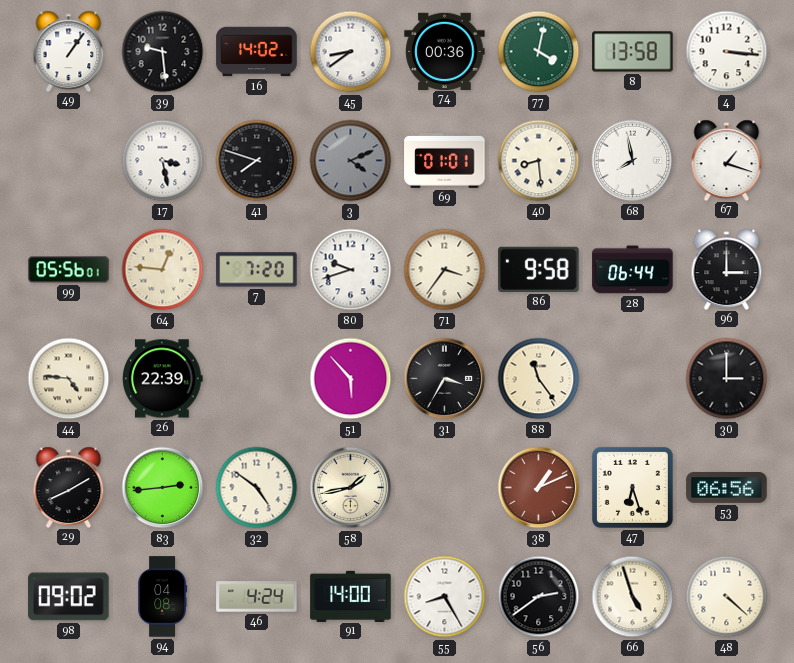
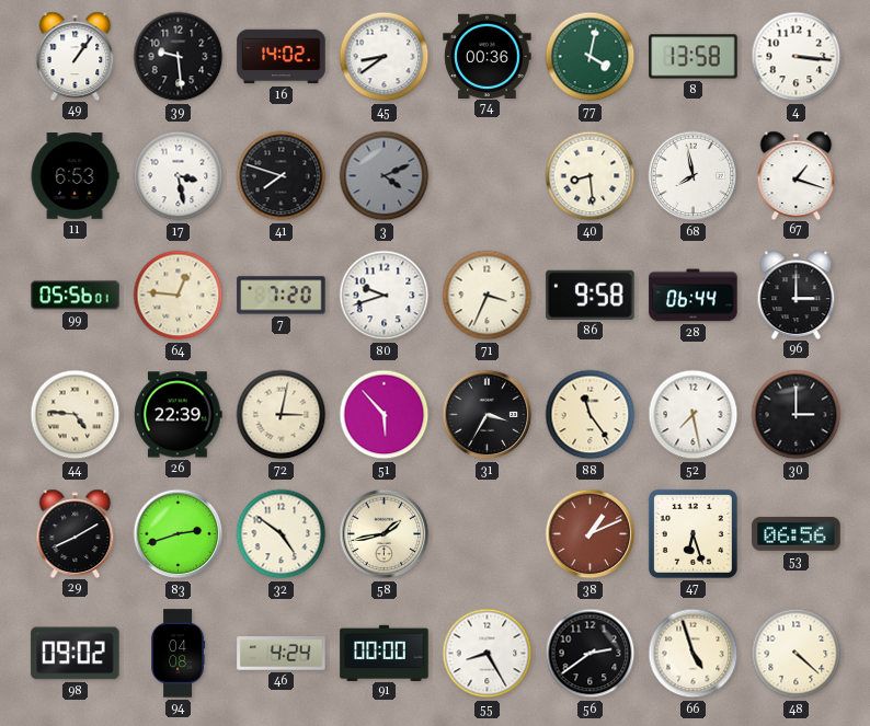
11: none -> 6:53 (75, 176)
69: 01:01 -> none (445, 160)
71: 3:36 -> 3:34 (488, 296)
72: none -> 3:02 (282, 415)
52: none -> 7:28 (694, 415)
83: 2:44 -> 2:42 (179, 534)
91: 14:00 -> 00:00 (385, 653)
